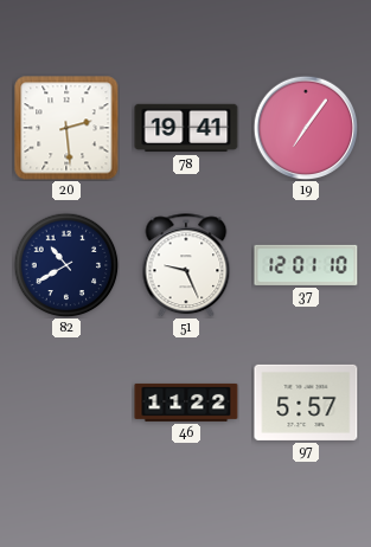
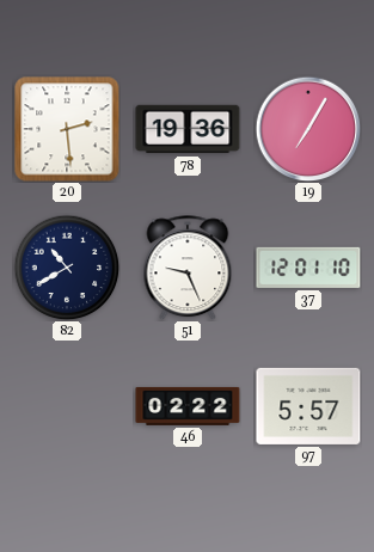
78: 19:41 -> 19:36 (188, 129)
19: 7:06 -> 7:05 (308, 129)
46: 11:22 -> 02:22 (188, 406)
